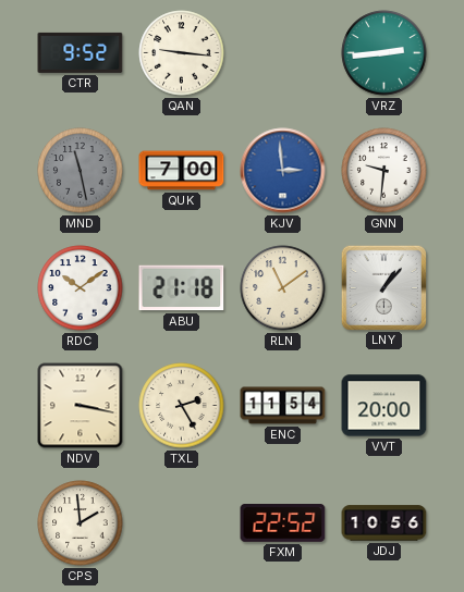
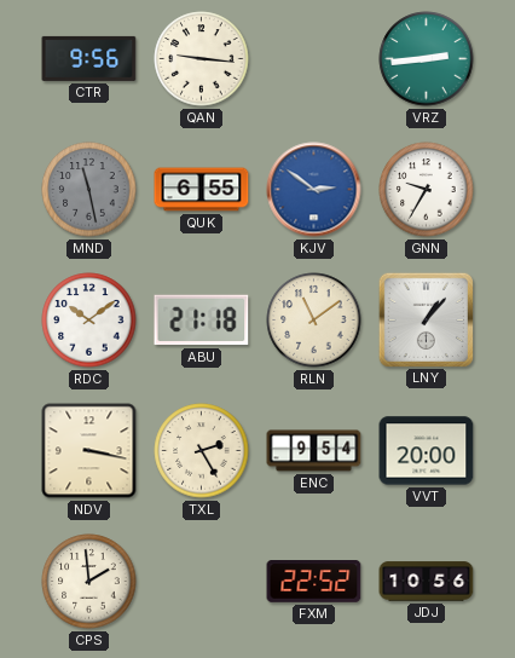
CTR: 9:52 -> 9:56 (89, 58)
QUK: 7:00 -> 6:55 (202, 190)
KJV: 2:59 -> 2:51 (314, 190)
GNN: 9:31 -> 9:35 (427, 190)
ENC: 11:54 -> 9:54 (314, 451)
